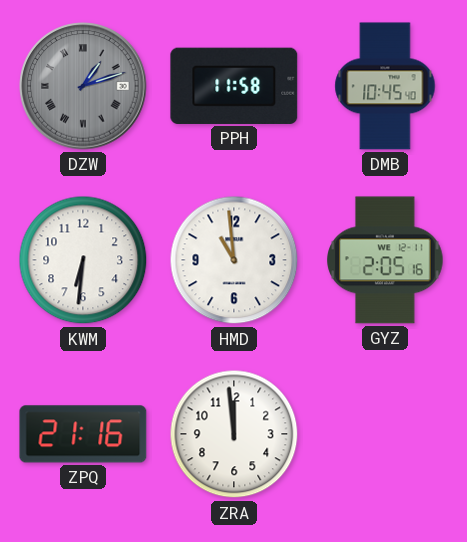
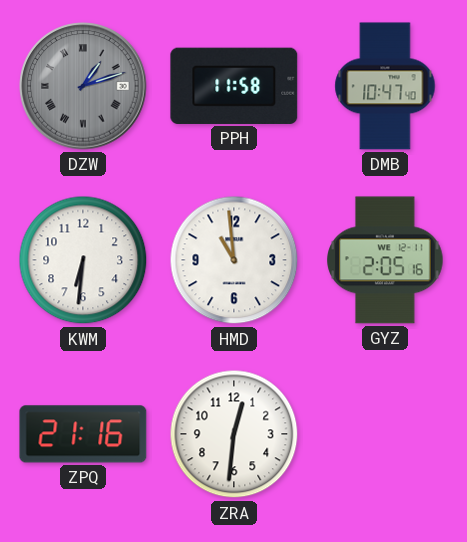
DMB: 10:45 -> 10:47 (385, 86)
ZRA: 11:59 -> 12:31 (234, 434)
